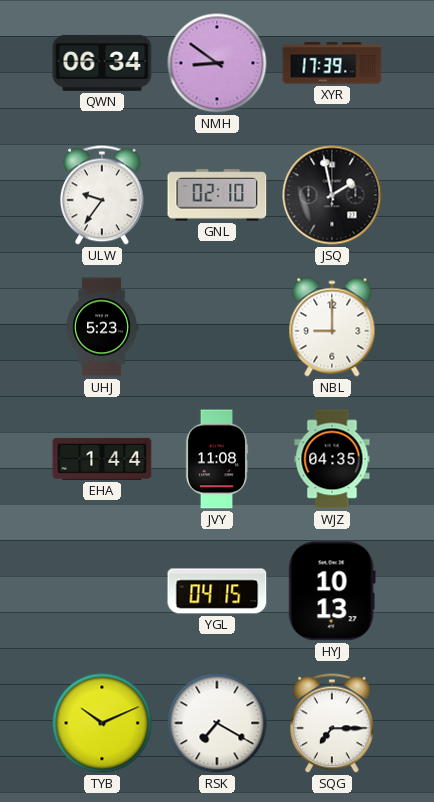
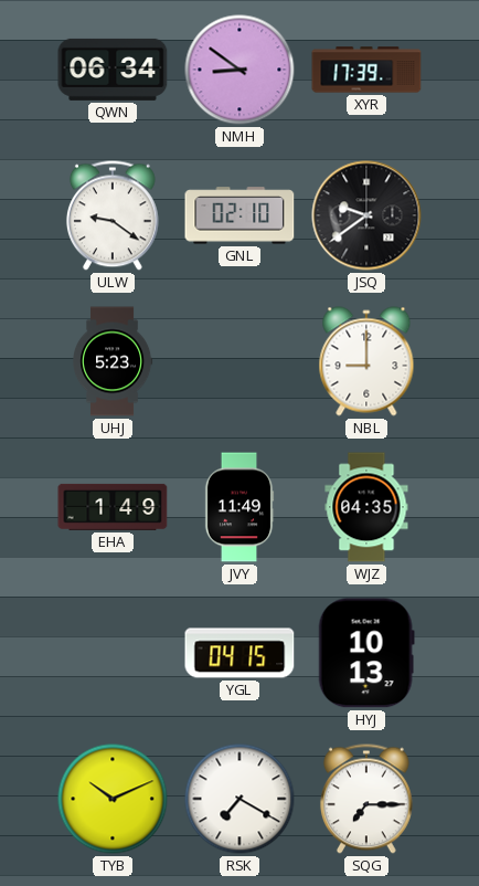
ULW: 9:36 -> 9:21 (113, 215)
JSQ: 1:58 -> 9:39 (366, 215)
EHA: 1:44 -> 1:49 (113, 507)
JVY: 11:08 -> 11:49 (239, 507)
